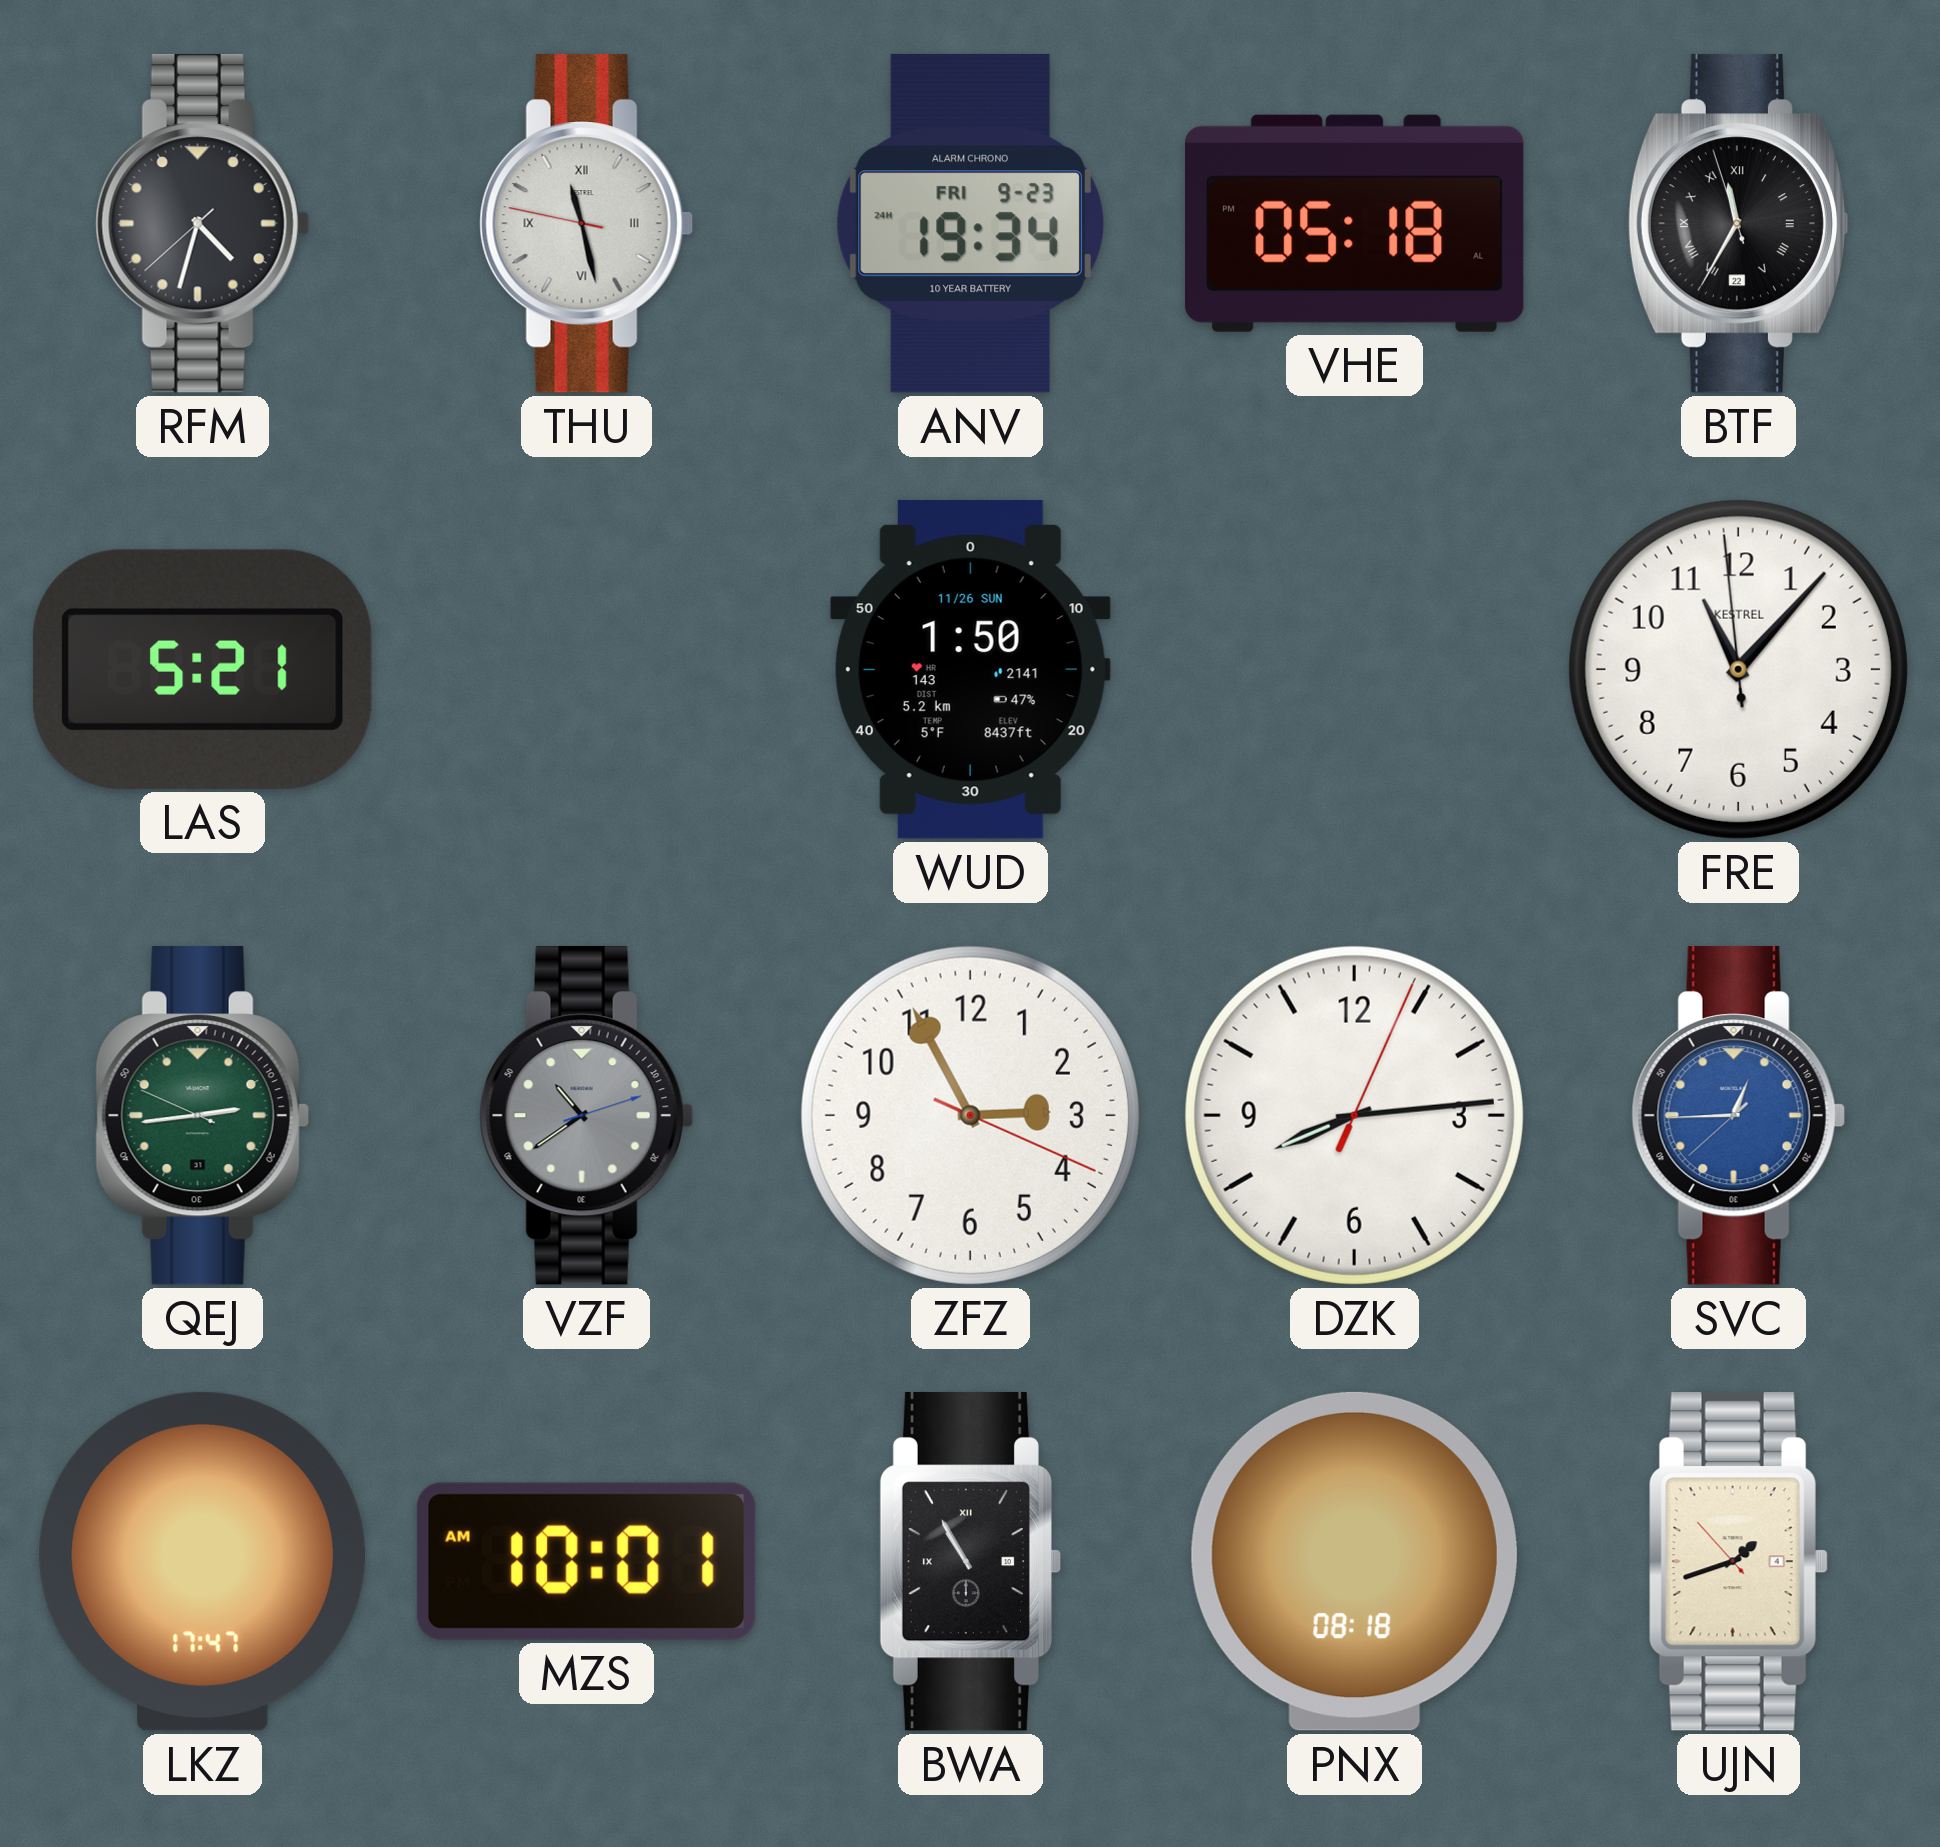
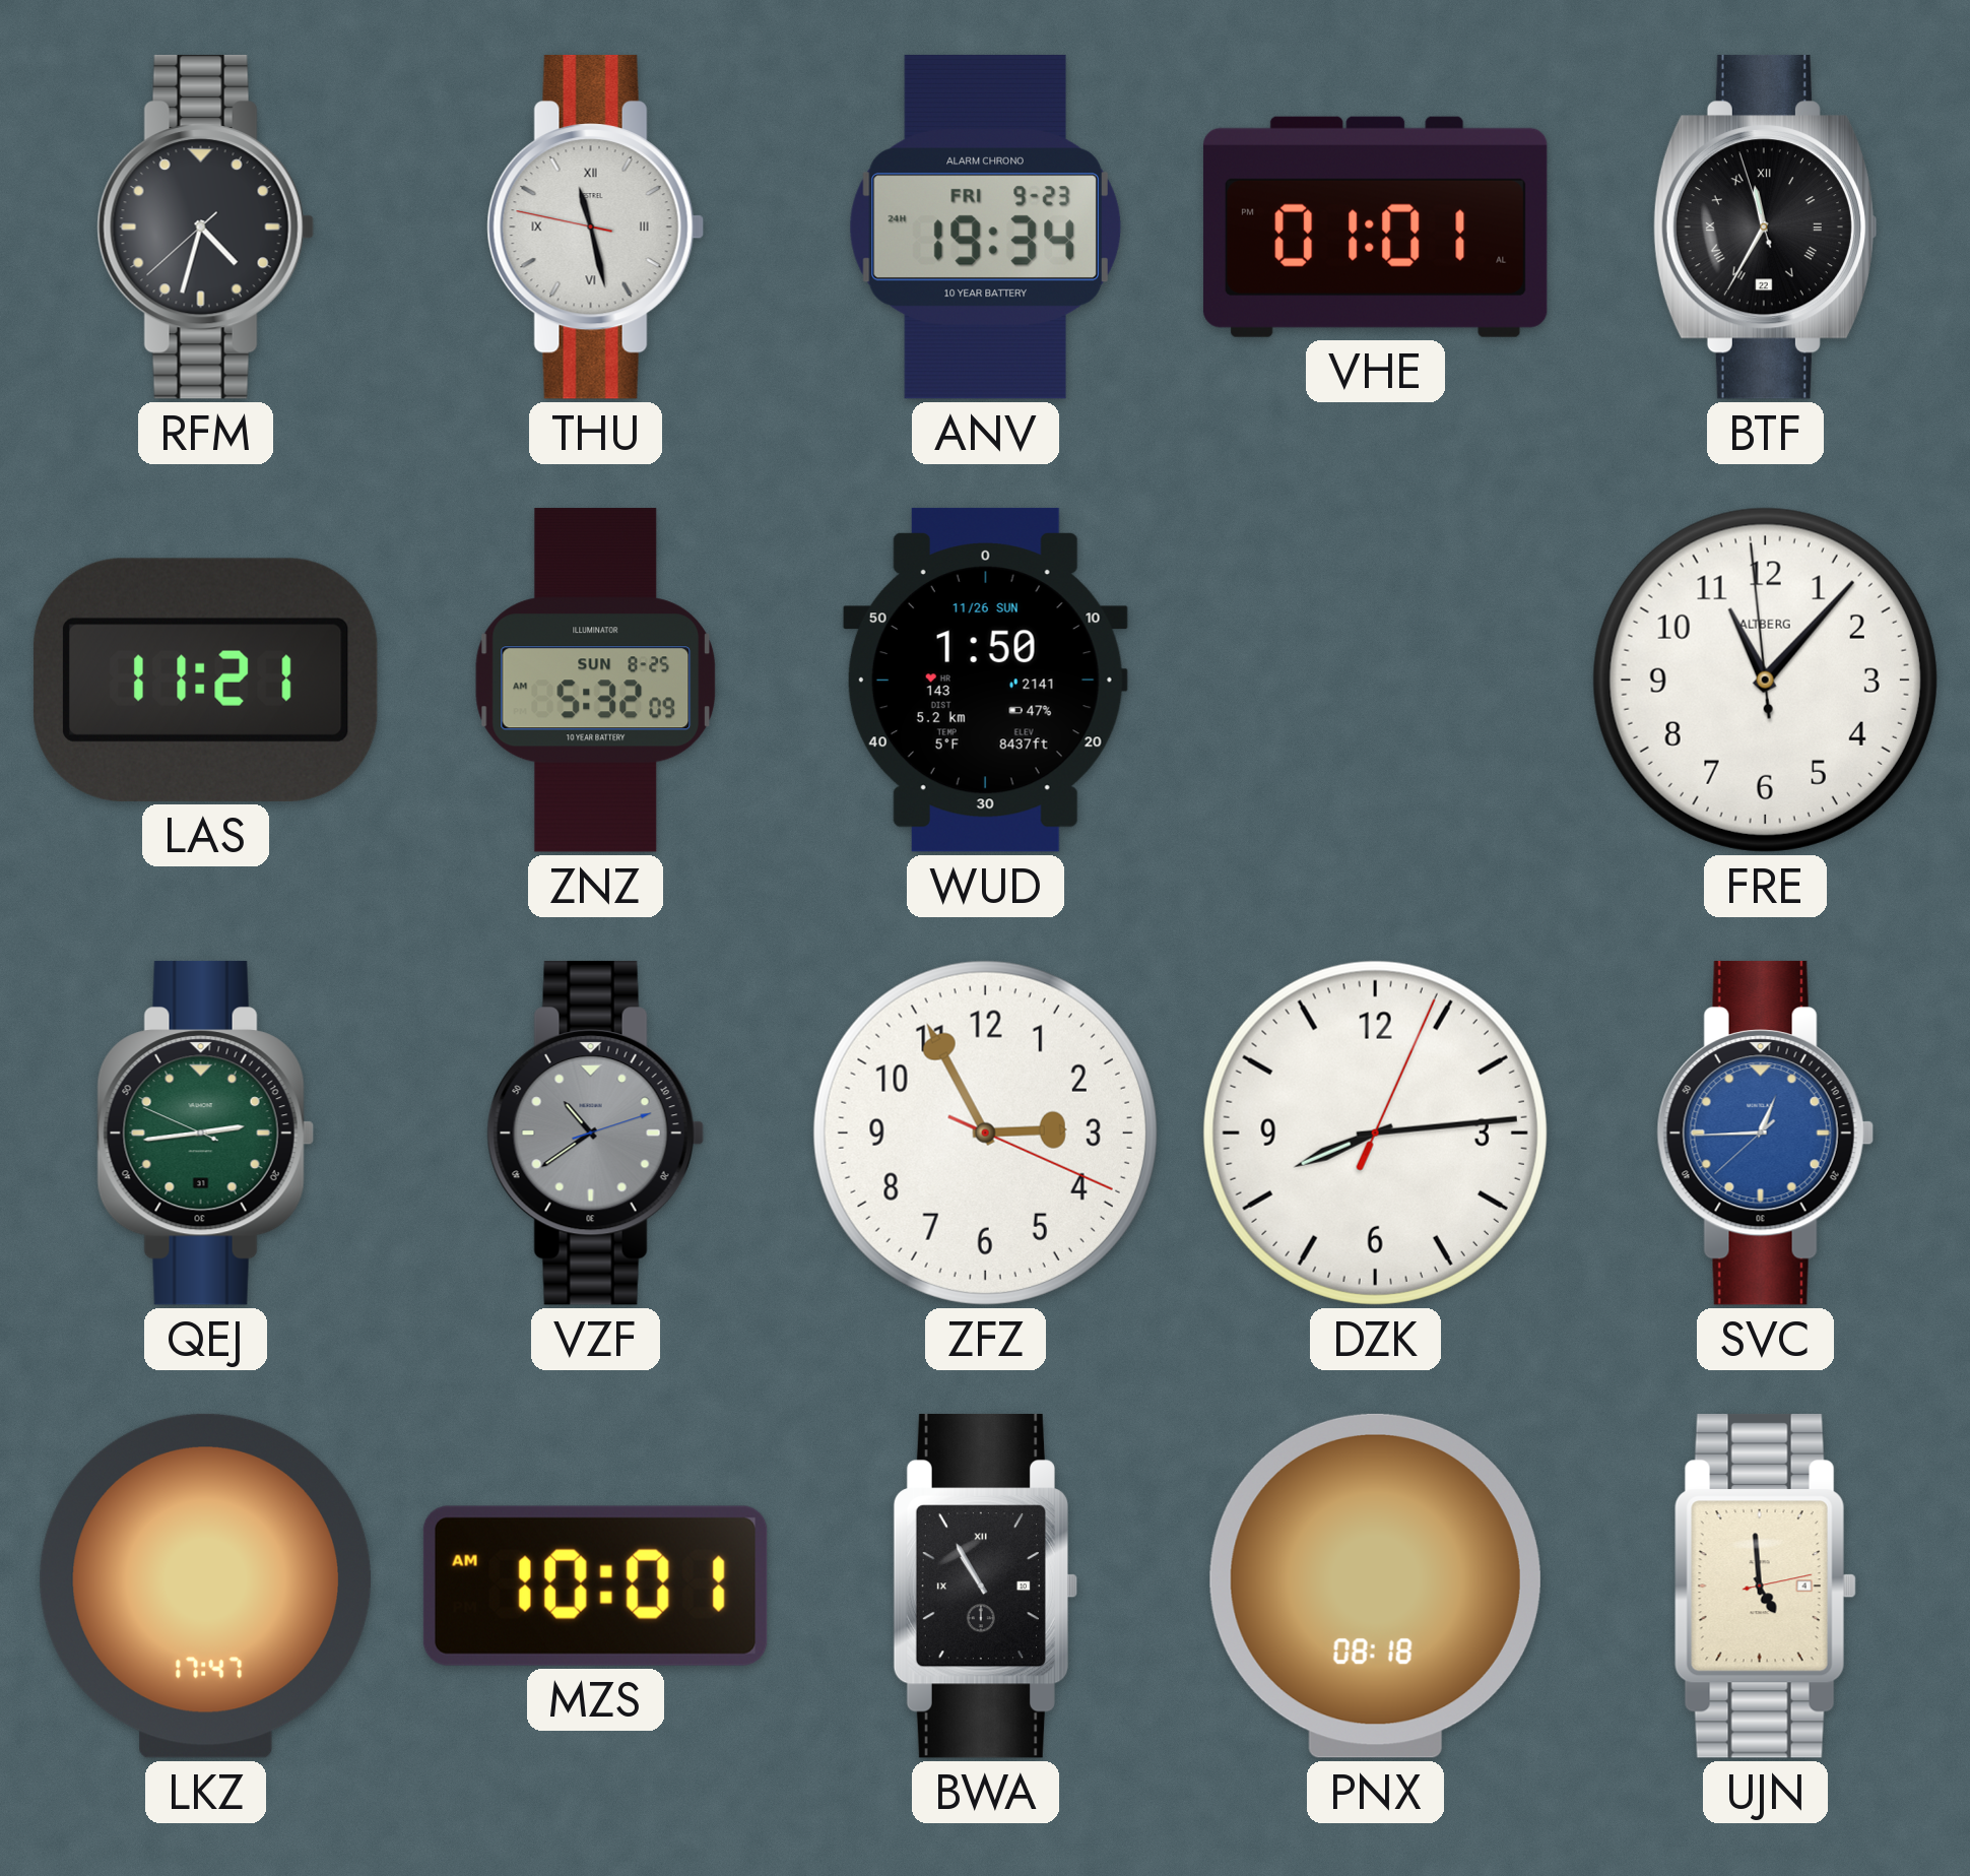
VHE: 05:18 -> 01:01 (1375, 227)
LAS: 5:21 -> 11:21 (205, 680)
ZNZ: none -> 5:32 (596, 681)
FRE brand: KESTREL -> ALTBERG (1765, 680)
UJN: 1:41 -> 4:59 (1765, 1586)
